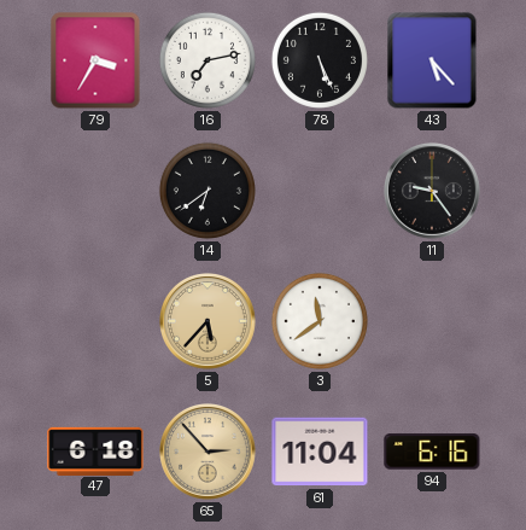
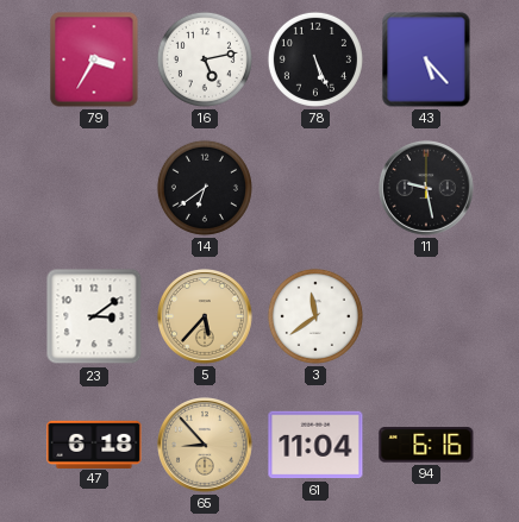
16: 7:13 -> 5:13 (205, 59)
11: 9:24 -> 9:28 (427, 189)
23: none -> 3:09 (94, 316)
65: 2:53 -> 8:53 (206, 446)
